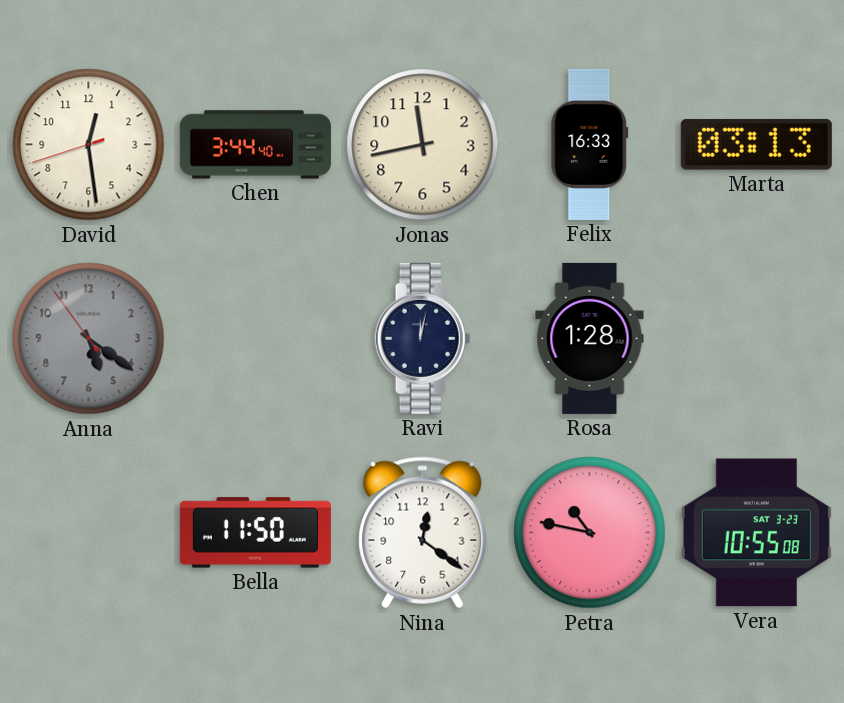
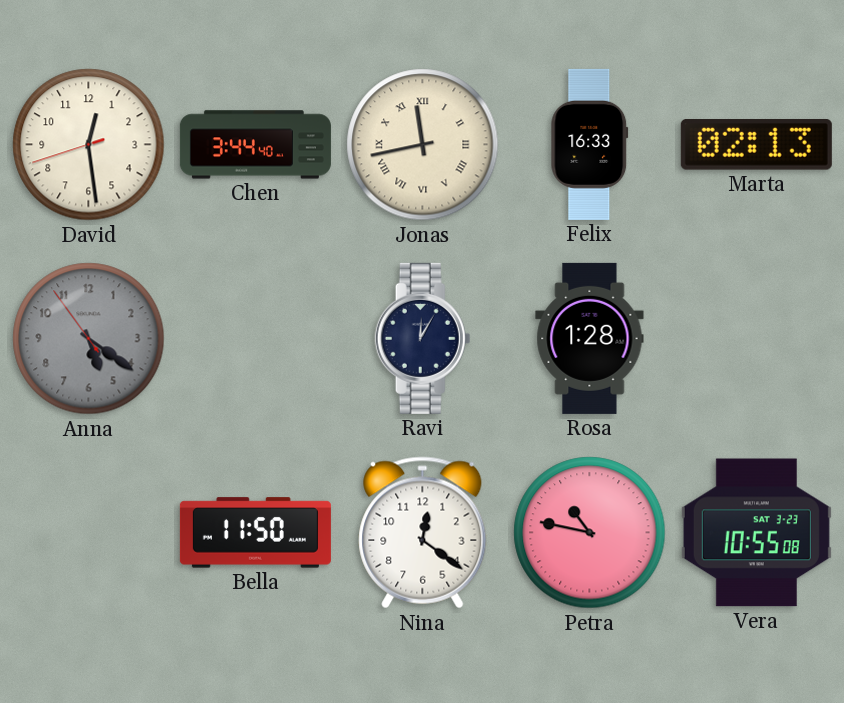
Jonas numerals: Arabic -> Roman (423, 145)
Marta: 03:13 -> 02:13 (756, 145)
Ravi: 12:02 -> 12:05 (423, 338)
